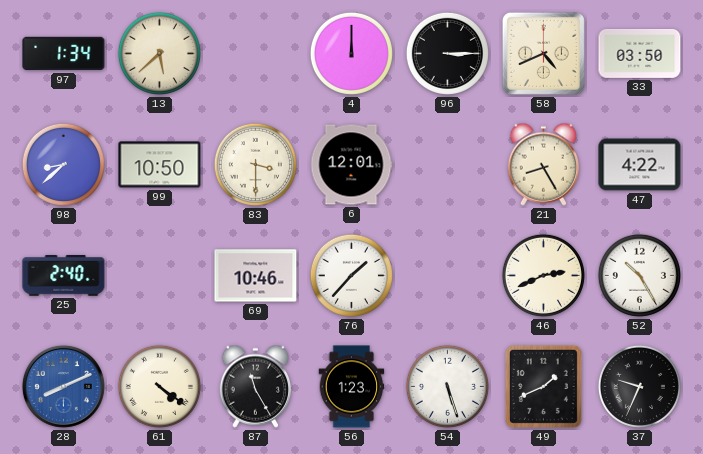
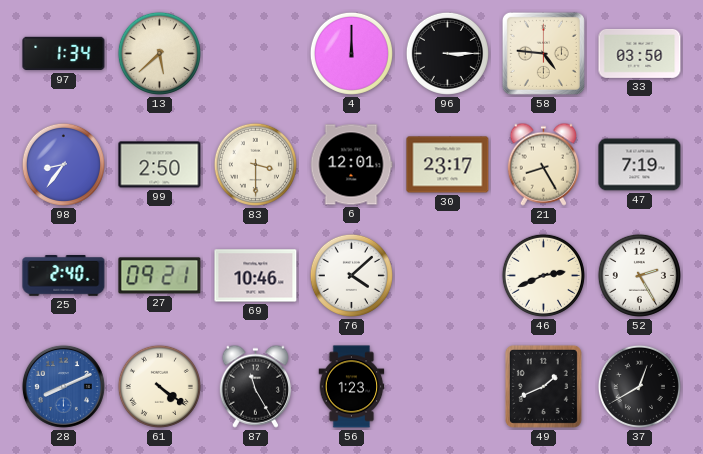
58: 4:41 -> 4:46 (543, 53)
98: 8:38 -> 8:36 (63, 164)
99: 10:50 -> 2:50 (160, 165)
30: none -> 23:17 (448, 165)
47: 4:22 -> 7:19 (640, 165)
27: none -> 09:21 (160, 276)
76: 1:37 -> 4:08 (351, 275)
52: 10:25 -> 2:25 (639, 275)
54: 5:27 -> none (447, 386)
37: 9:34 -> 12:40 (639, 386)
